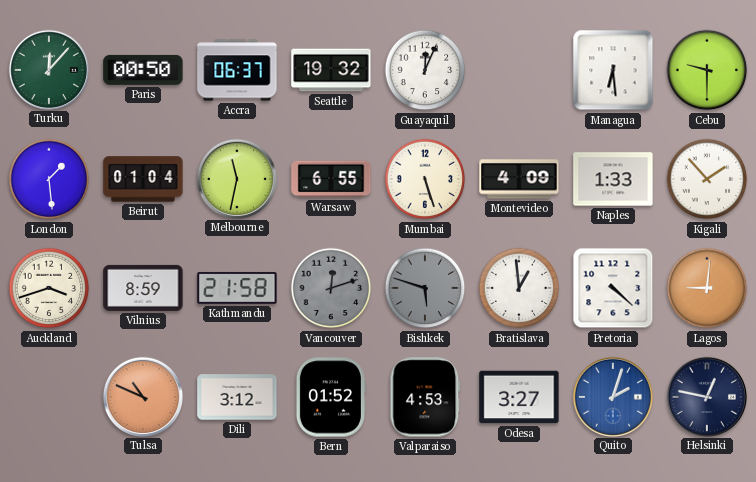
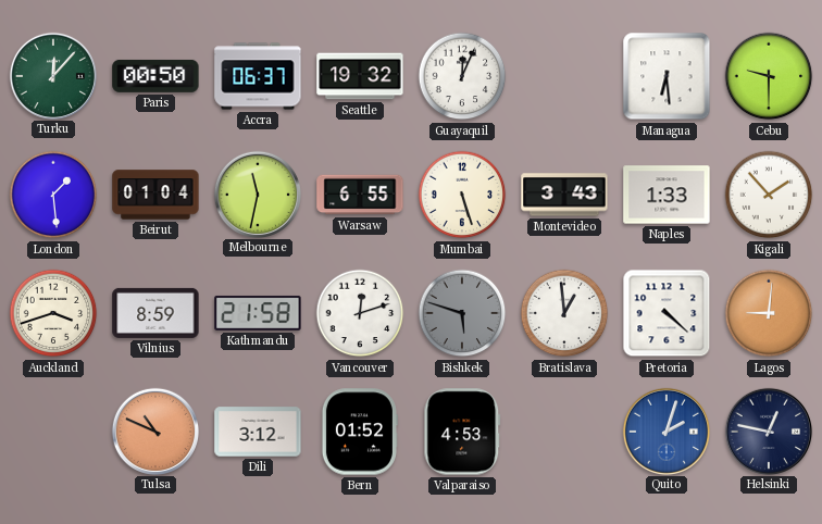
Montevideo: 4:09 -> 3:43 (564, 195)
Vancouver dial: grey -> white (360, 313)
Odesa: 3:27 -> none (519, 397)
